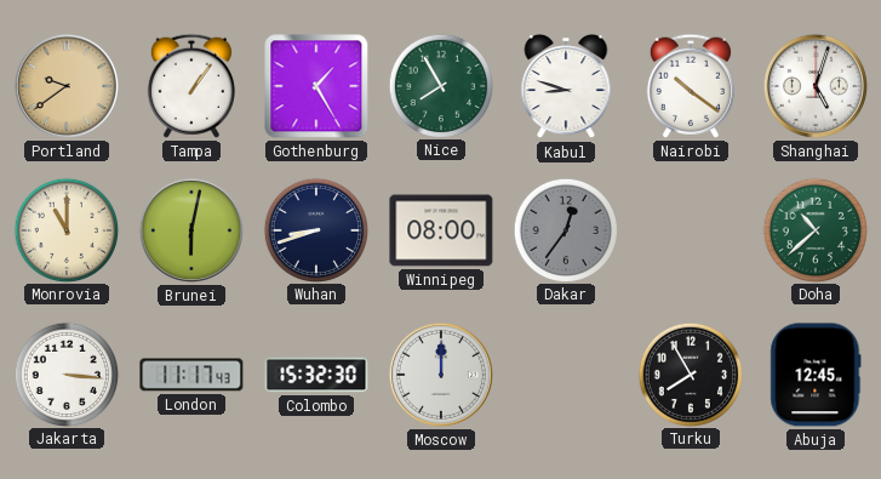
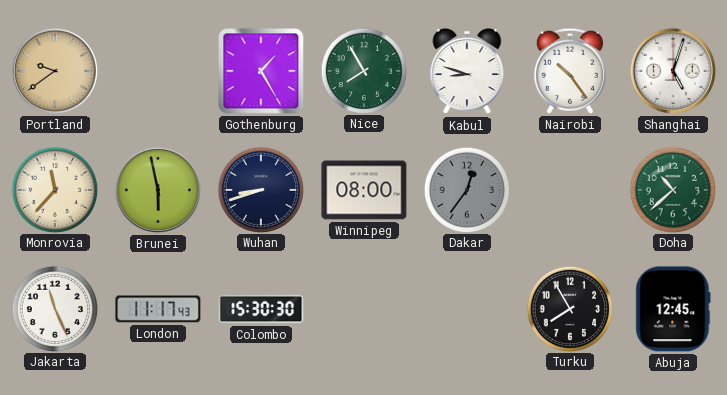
Tampa: 1:06 -> none (191, 86)
Nairobi: 10:21 -> 10:24 (570, 71)
Monrovia: 11:00 -> 11:37 (54, 189)
Brunei: 6:02 -> 5:58 (158, 190)
Jakarta: 3:16 -> 11:26 (54, 308)
Colombo: 15:32 -> 15:30 (261, 309)
Moscow: 12:00 -> none (441, 375)
